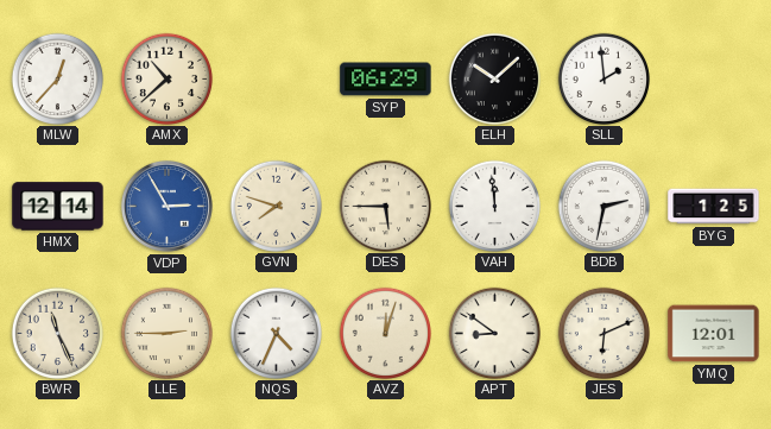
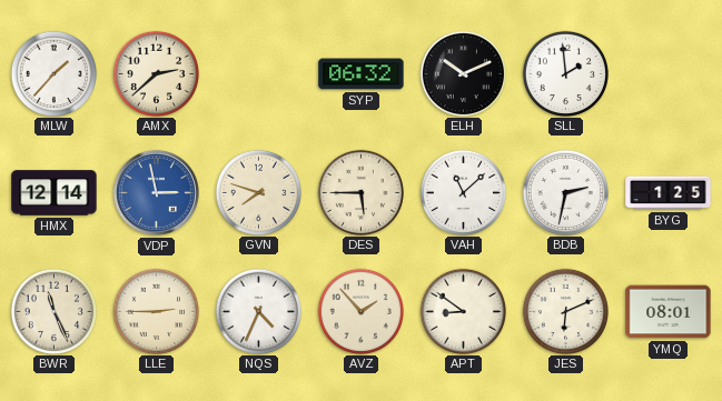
MLW: 12:37 -> 1:37 (53, 73)
AMX: 10:38 -> 2:38 (156, 73)
SYP: 06:29 -> 06:32 (362, 74)
ELH: 10:08 -> 10:11 (463, 73)
VDP: 2:55 -> 2:58 (156, 192)
VAH: 11:59 -> 11:08 (463, 192)
AVZ: 12:03 -> 1:53 (360, 311)
YMQ: 12:01 -> 08:01 (669, 312)
